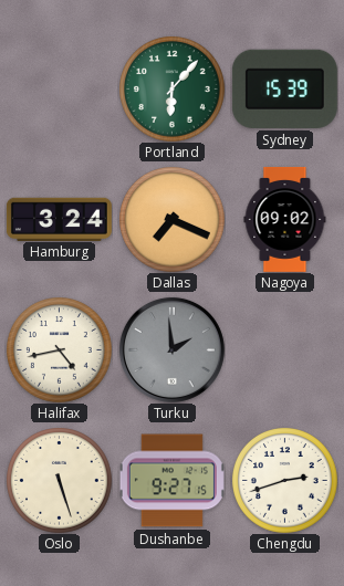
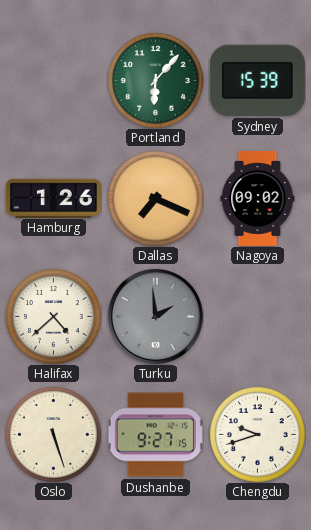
Hamburg: 3:24 -> 1:26 (53, 198)
Halifax: 4:43 -> 4:38 (54, 317)
Chengdu: 2:42 -> 9:42 (258, 435)
